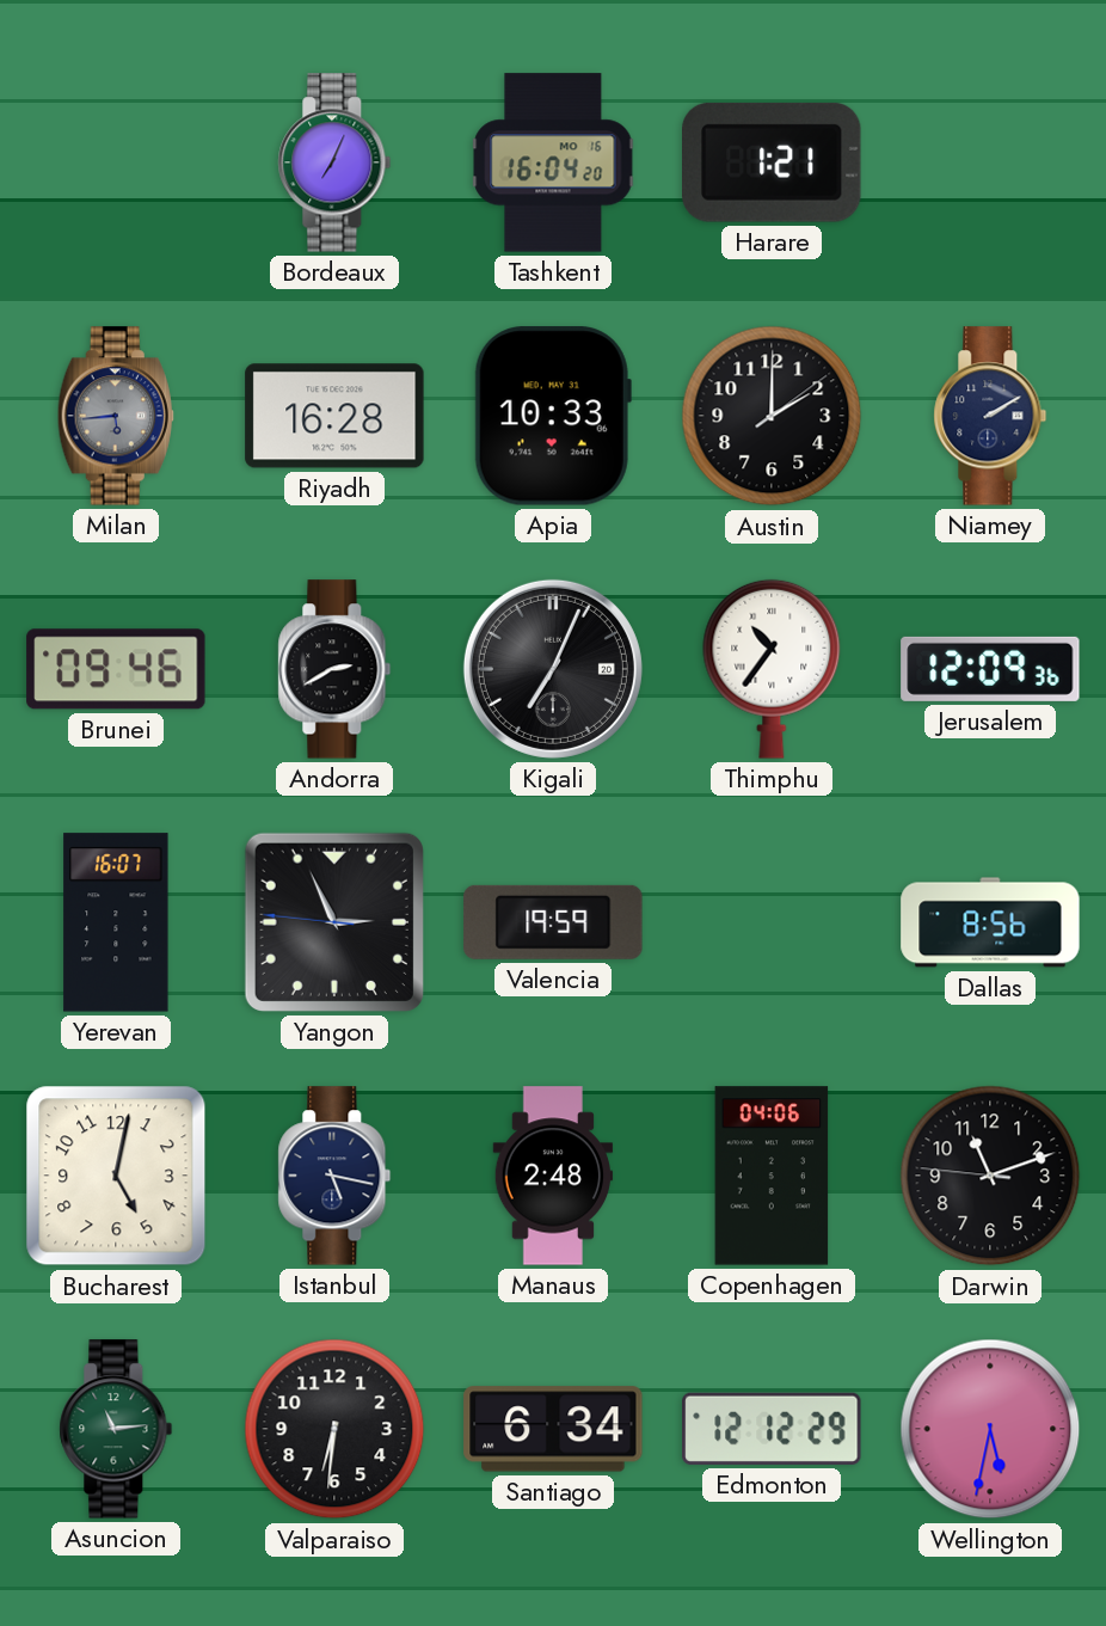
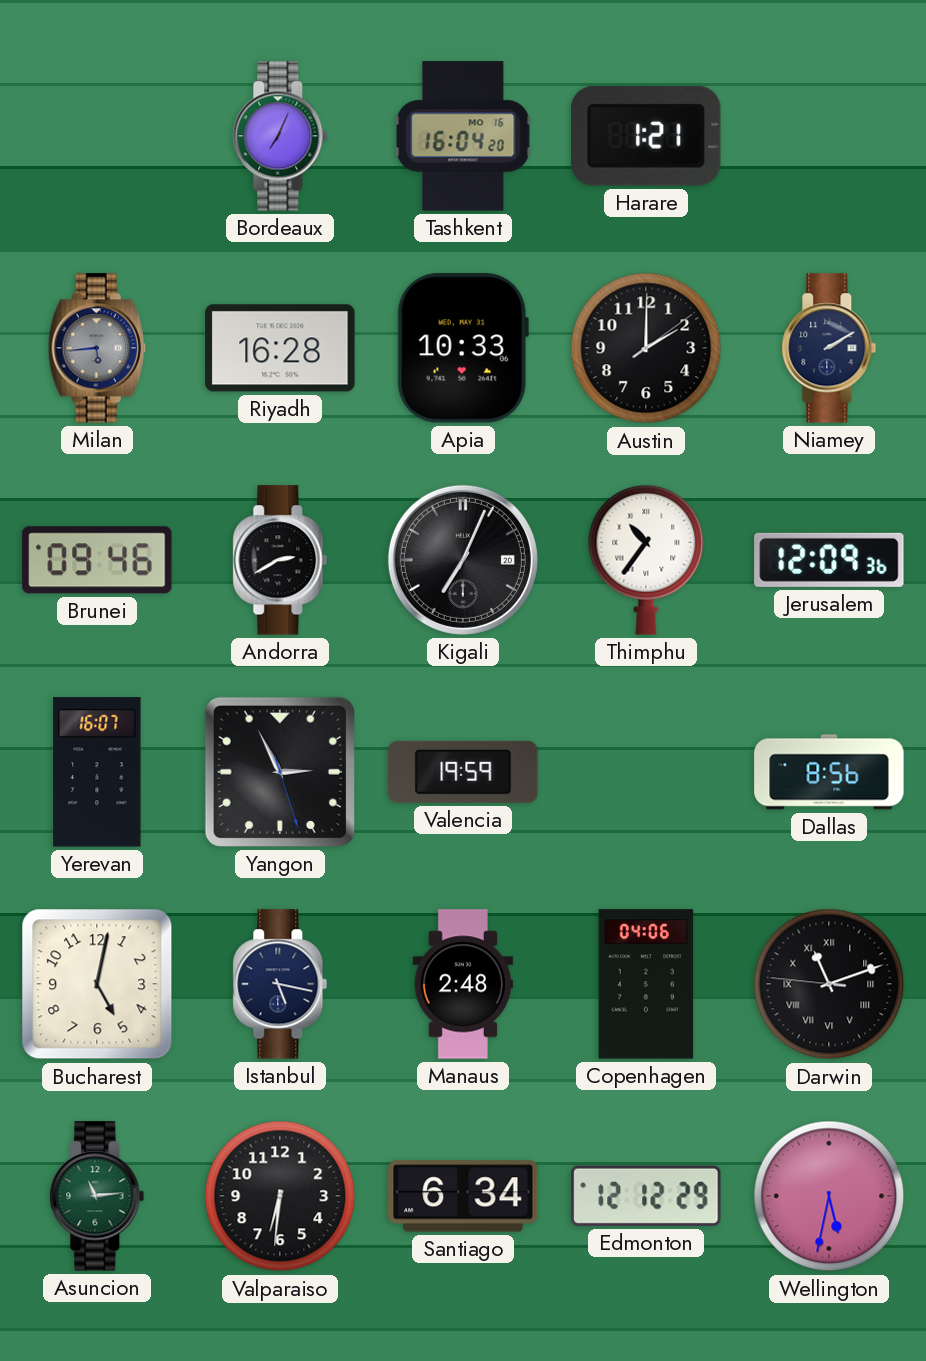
Yangon: 2:55:46 -> 2:55:27 (280, 772)
Darwin numerals: Arabic -> Roman (829, 984)
